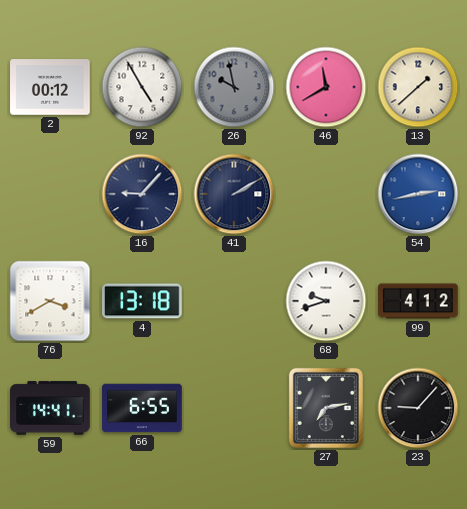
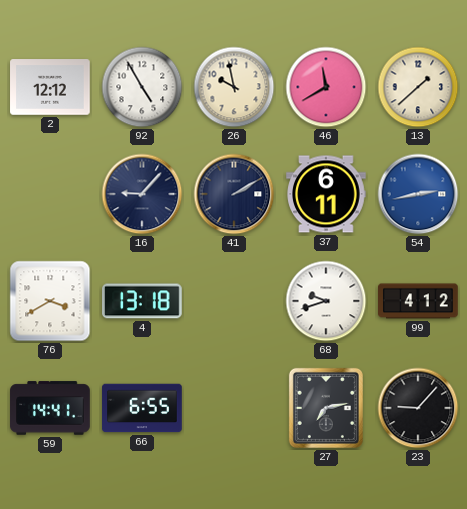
2: 00:12 -> 12:12 (50, 87)
26 dial: grey -> cream (234, 87)
37: none -> 6:11 (326, 194)
